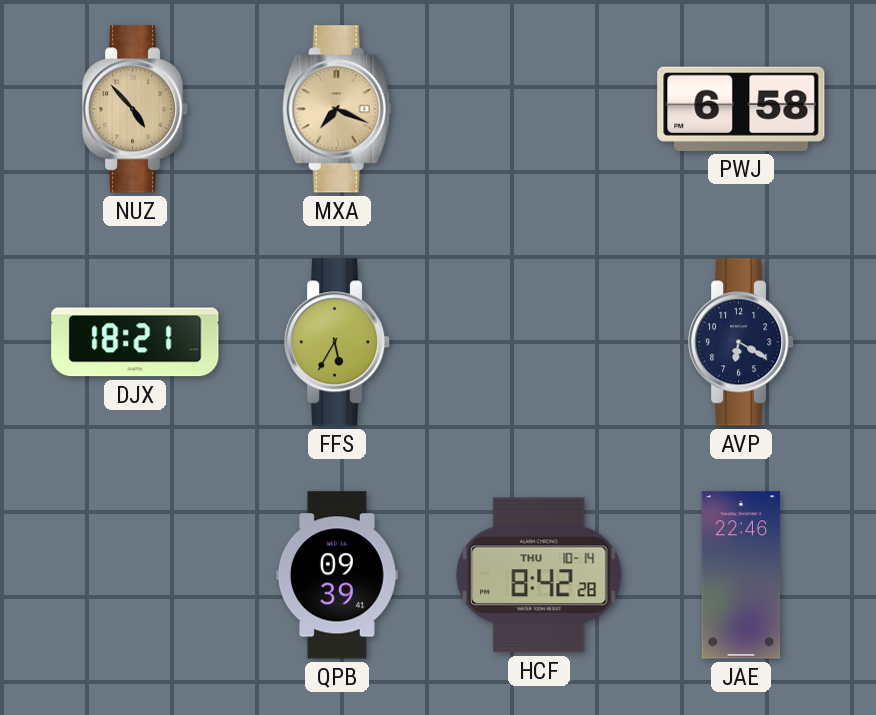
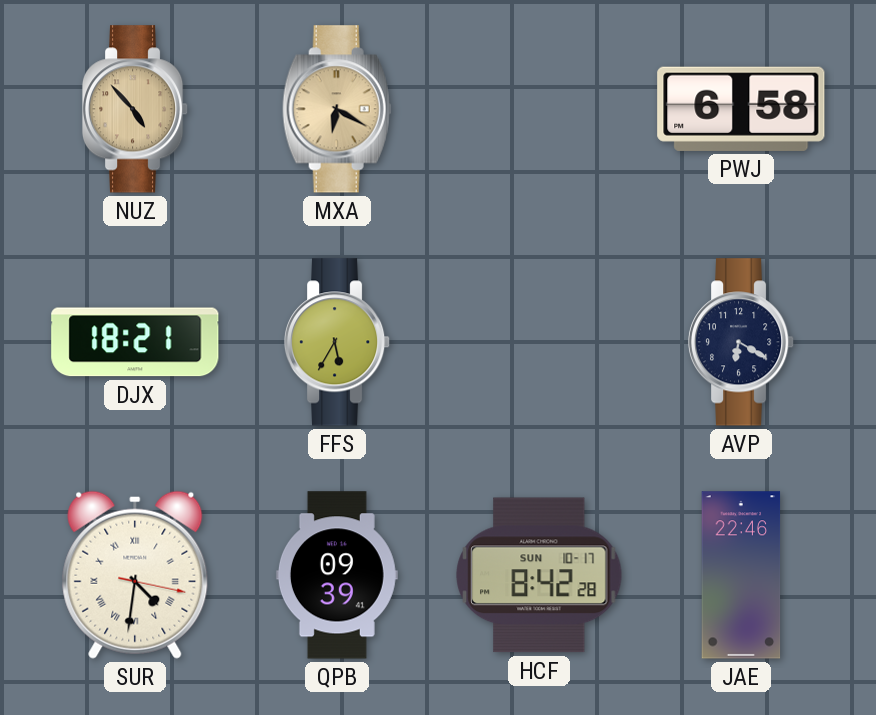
MXA: 7:19 -> 6:20 (337, 109)
SUR: none -> 4:31 (135, 575)
HCF date: THU 10-14 -> SUN 10-17 (539, 575)
